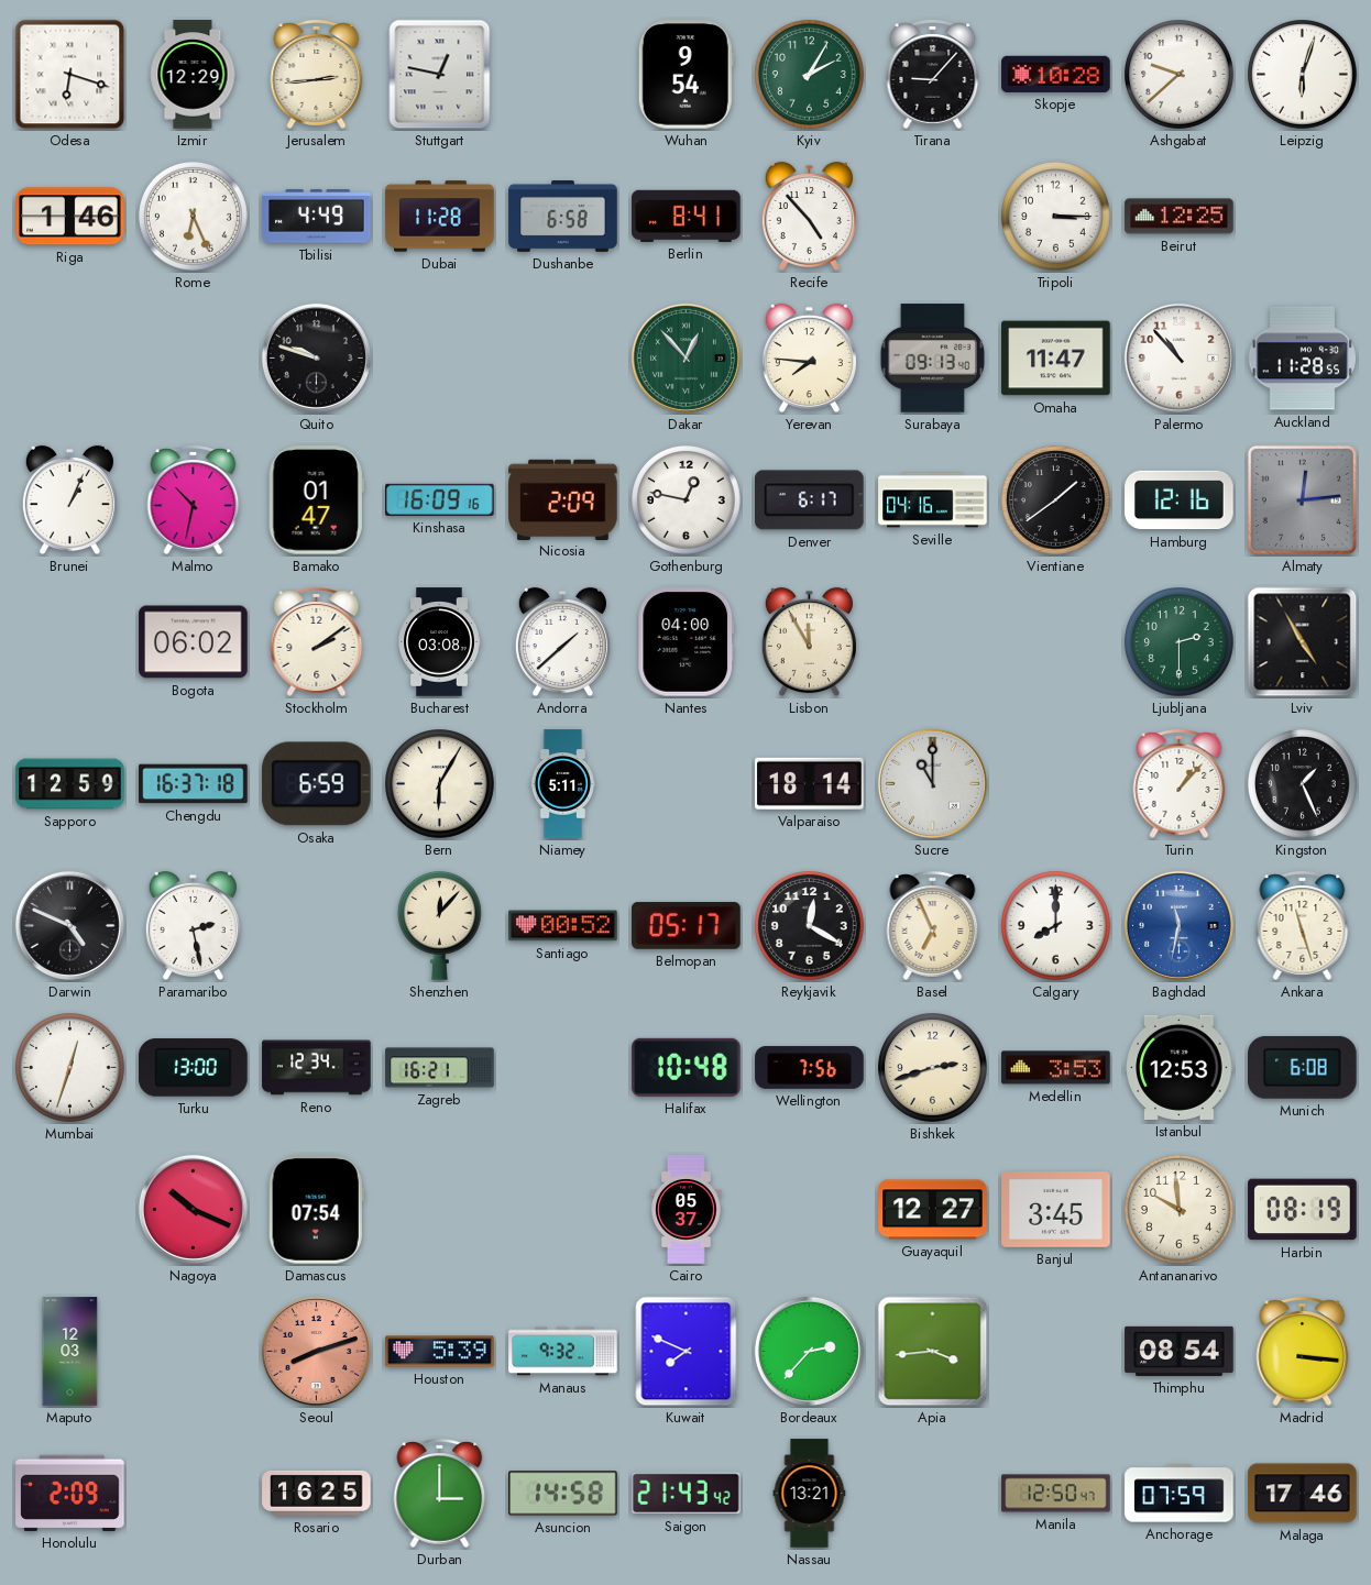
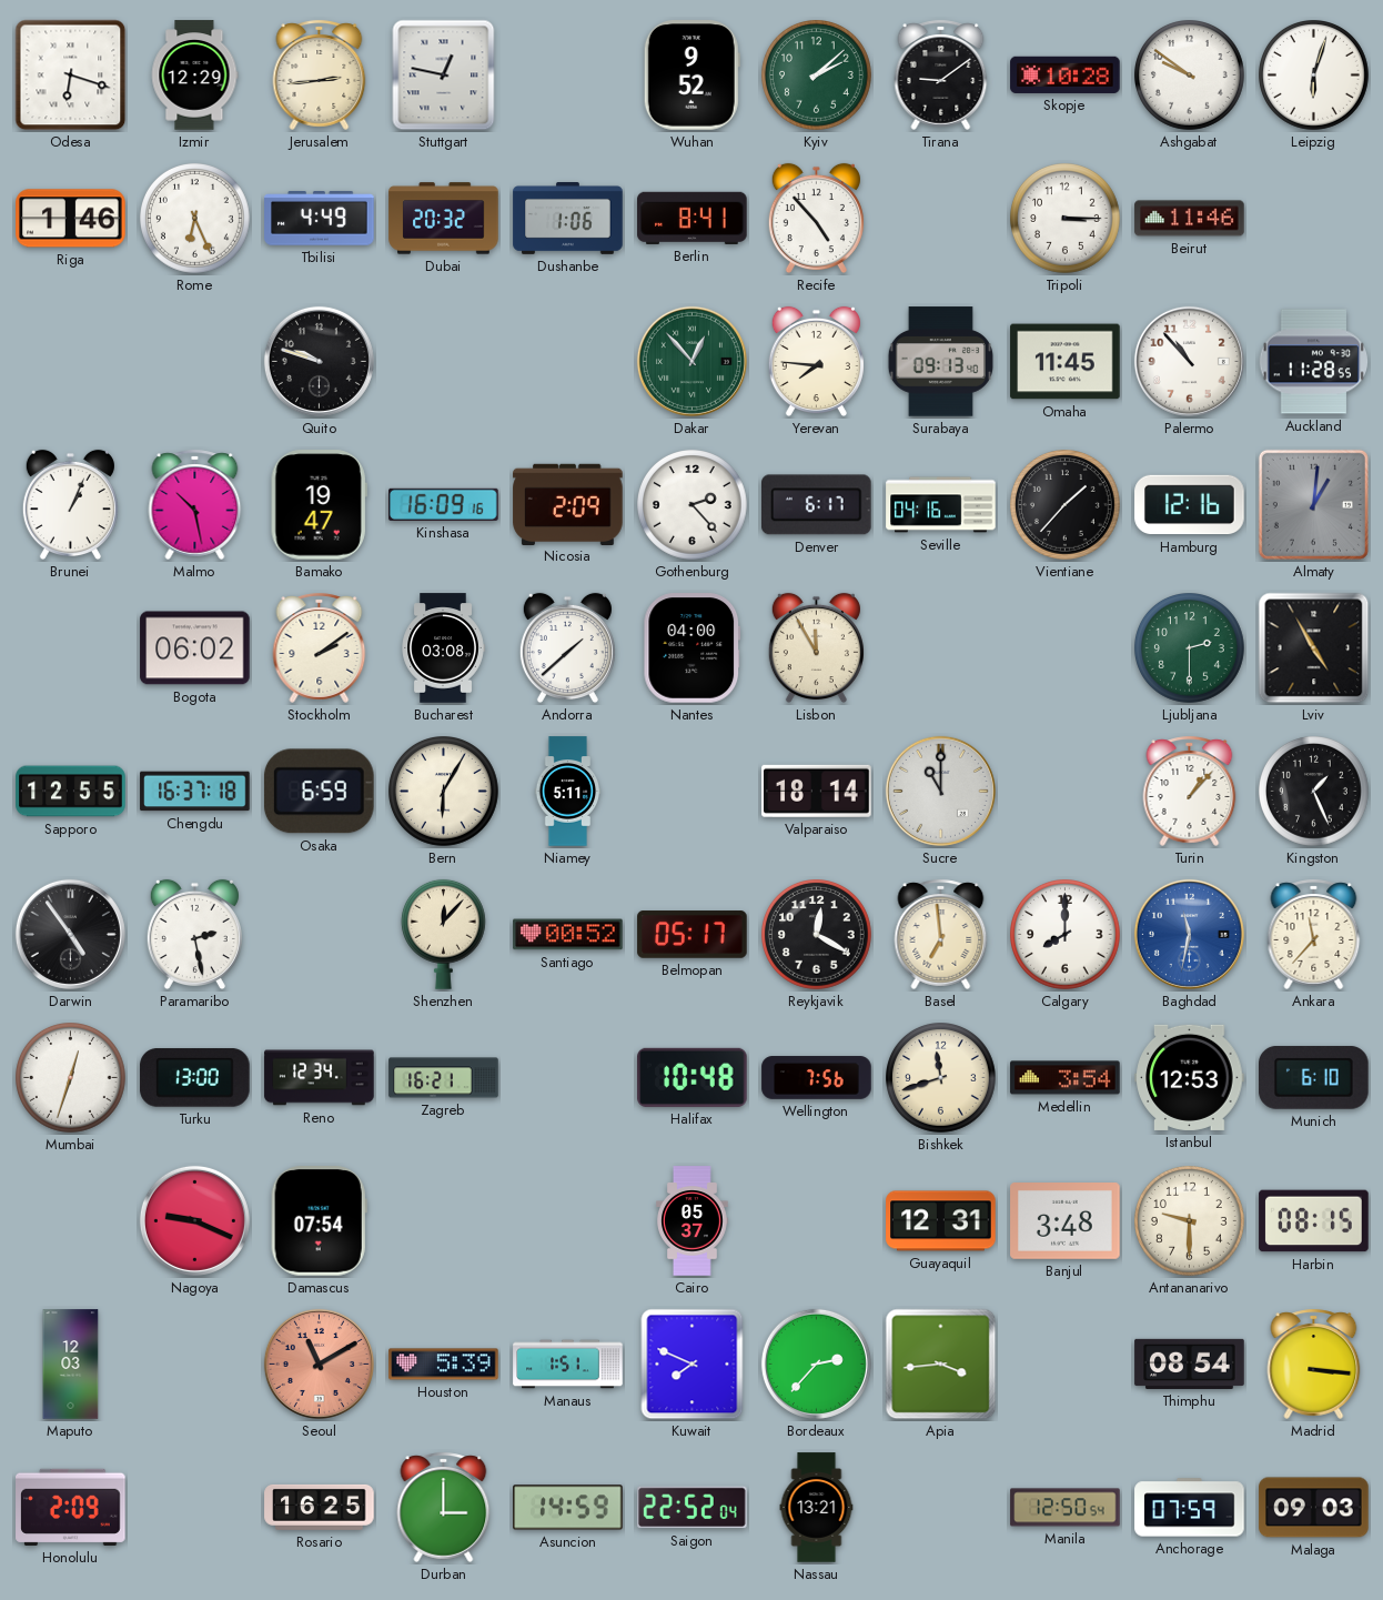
Wuhan: 9:54 -> 9:52 (691, 76)
Kyiv: 2:05 -> 2:08 (817, 76)
Tirana: 9:07 -> 9:09 (941, 74)
Ashgabat: 9:38 -> 9:51 (1190, 76)
Dubai: 11:28 -> 20:32 (444, 219)
Dushanbe: 6:58 -> 1:06 (568, 219)
Beirut: 12:25 -> 11:46 (1190, 219)
Omaha: 11:47 -> 11:45 (1066, 362)
Malmo: 10:32 -> 10:28 (195, 504)
Bamako: 01:47 -> 19:47 (319, 505)
Gothenburg: 12:47 -> 2:23 (693, 505)
Vientiane: 1:39 -> 1:37 (1066, 505)
Almaty: 12:14 -> 1:01 (1313, 504)
Sapporo: 12:59 -> 12:55 (71, 792)
Darwin: 4:49 -> 4:54 (70, 934)
Basel: 6:56 -> 6:59 (941, 934)
Ankara: 11:27 -> 11:37 (1314, 934)
Bishkek: 2:42 -> 11:42 (941, 1078)
Medellin: 3:53 -> 3:54 (1066, 1078)
Munich: 6:08 -> 6:10 (1314, 1077)
Nagoya: 10:19 -> 9:19 (194, 1220)
Guayaquil: 12:27 -> 12:31 (941, 1221)
Banjul: 3:45 -> 3:48 (1066, 1221)
Antananarivo: 9:59 -> 9:30 (1190, 1221)
Harbin: 08:19 -> 08:15 (1314, 1221)
Seoul: 8:12 -> 11:10 (319, 1363)
Manaus: 9:32 -> 1:51 (568, 1365)
Asuncion: 14:58 -> 14:59 (568, 1508)
Saigon: 21:43 -> 22:52 (693, 1508)
Manila: 12:50:47 -> 12:50:54 (1066, 1508)
Malaga: 17:46 -> 09:03 (1314, 1508)
